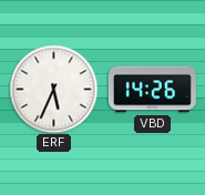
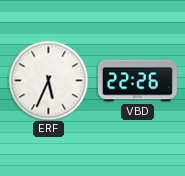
VBD: 14:26 -> 22:26 (137, 81)
